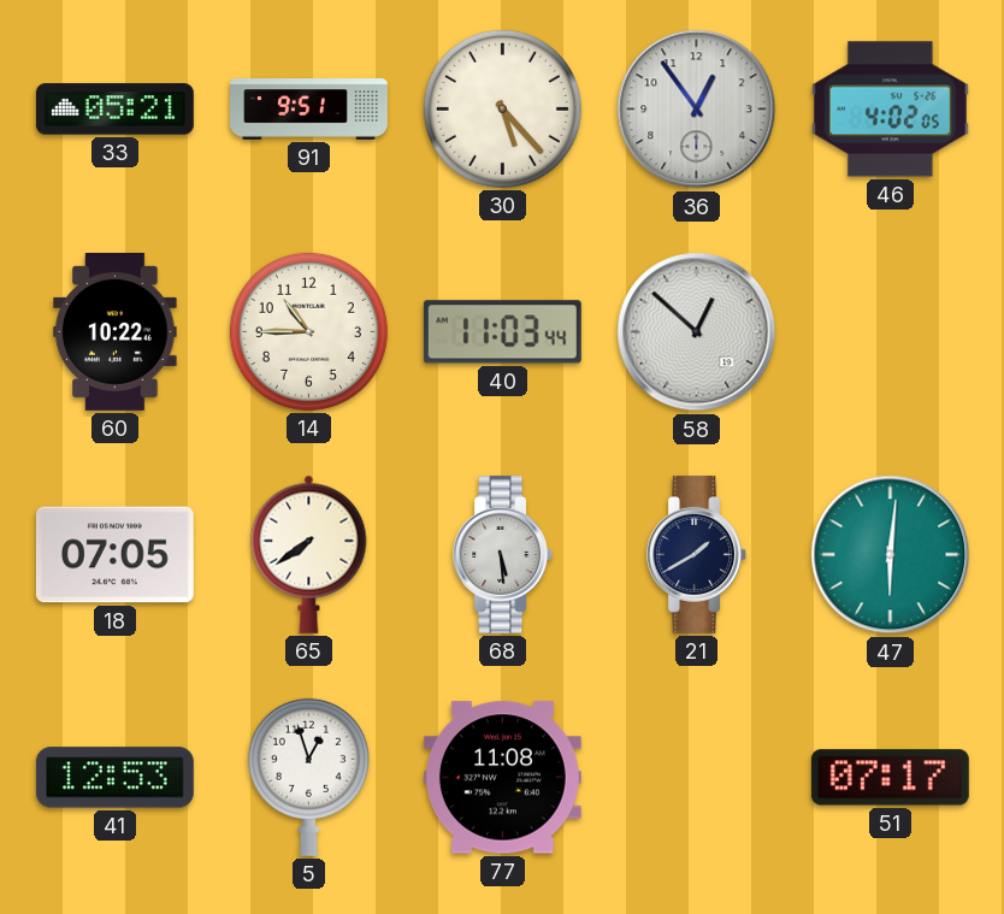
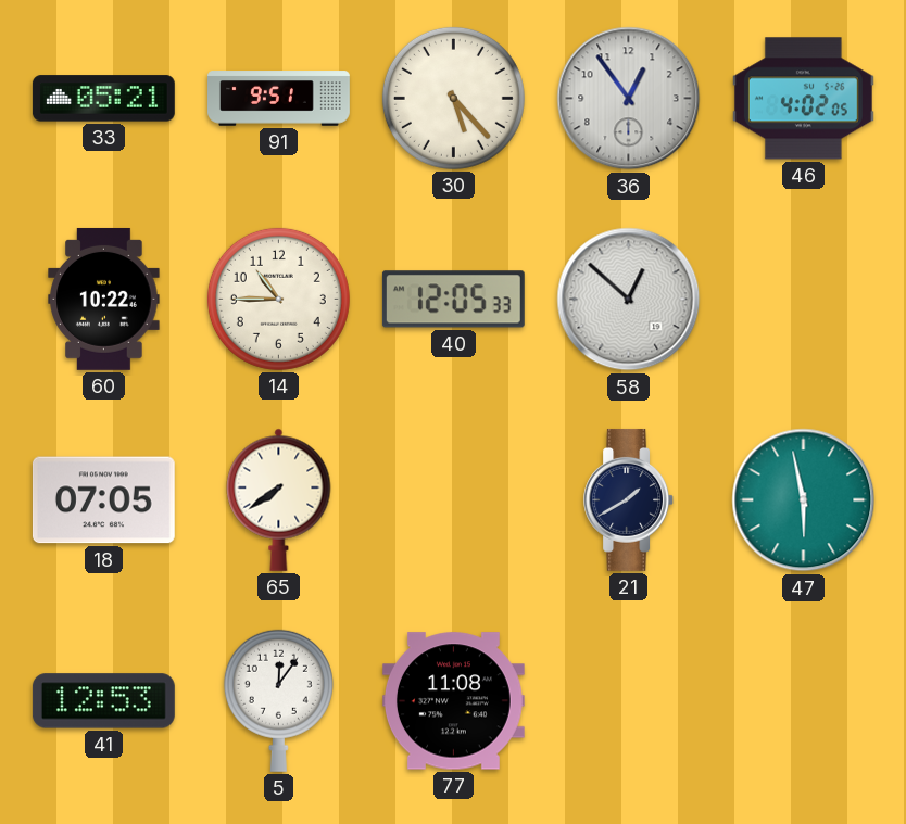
40: 11:03 -> 12:05 (453, 300)
68: 5:29 -> none (503, 554)
47: 6:01 -> 5:58 (804, 500)
5: 12:57 -> 12:06 (278, 700)
51: 07:17 -> none (890, 778)
